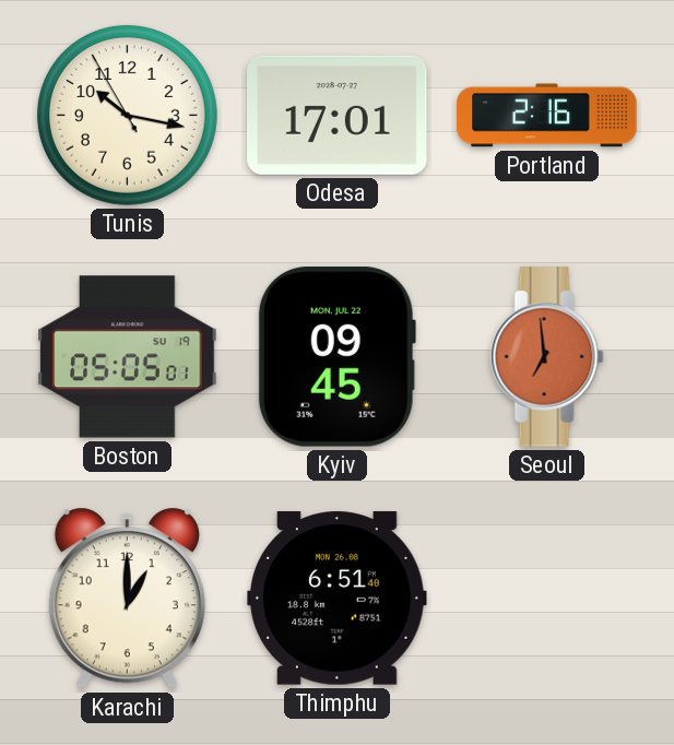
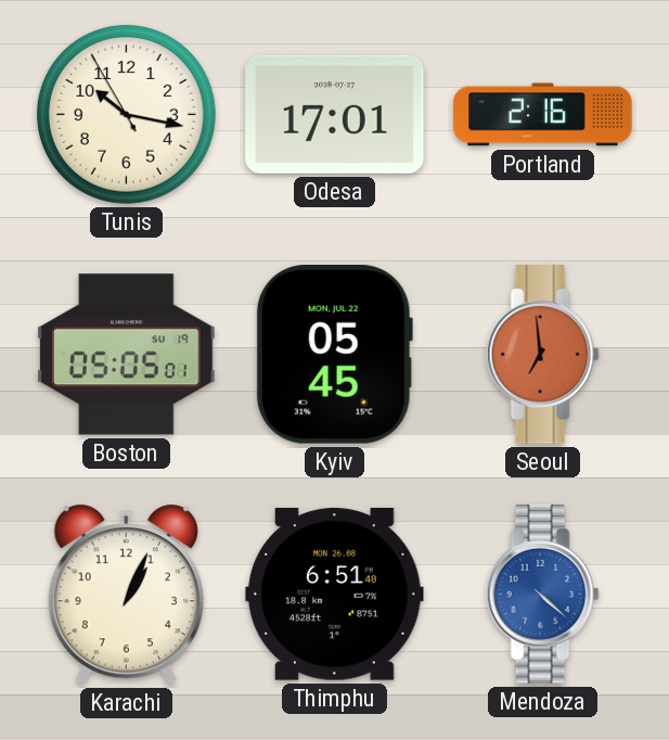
Kyiv: 09:45 -> 05:45 (334, 355)
Karachi: 1:00 -> 1:04 (126, 595)
Mendoza: none -> 4:22 (542, 595)
